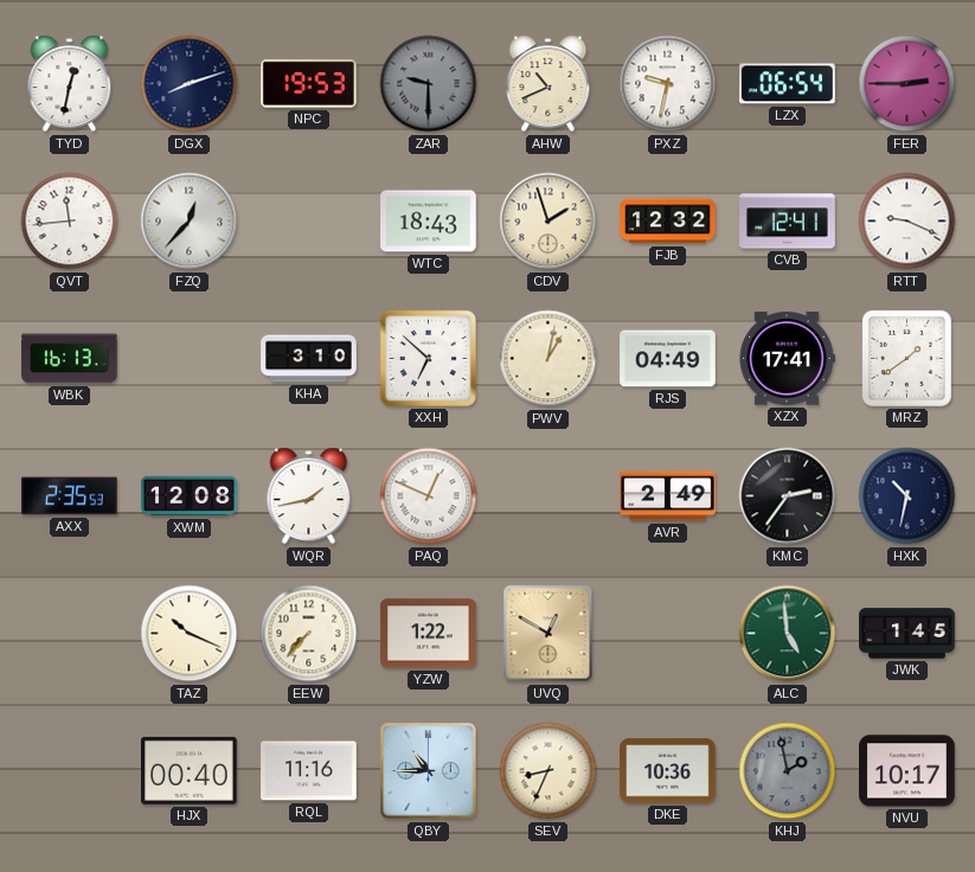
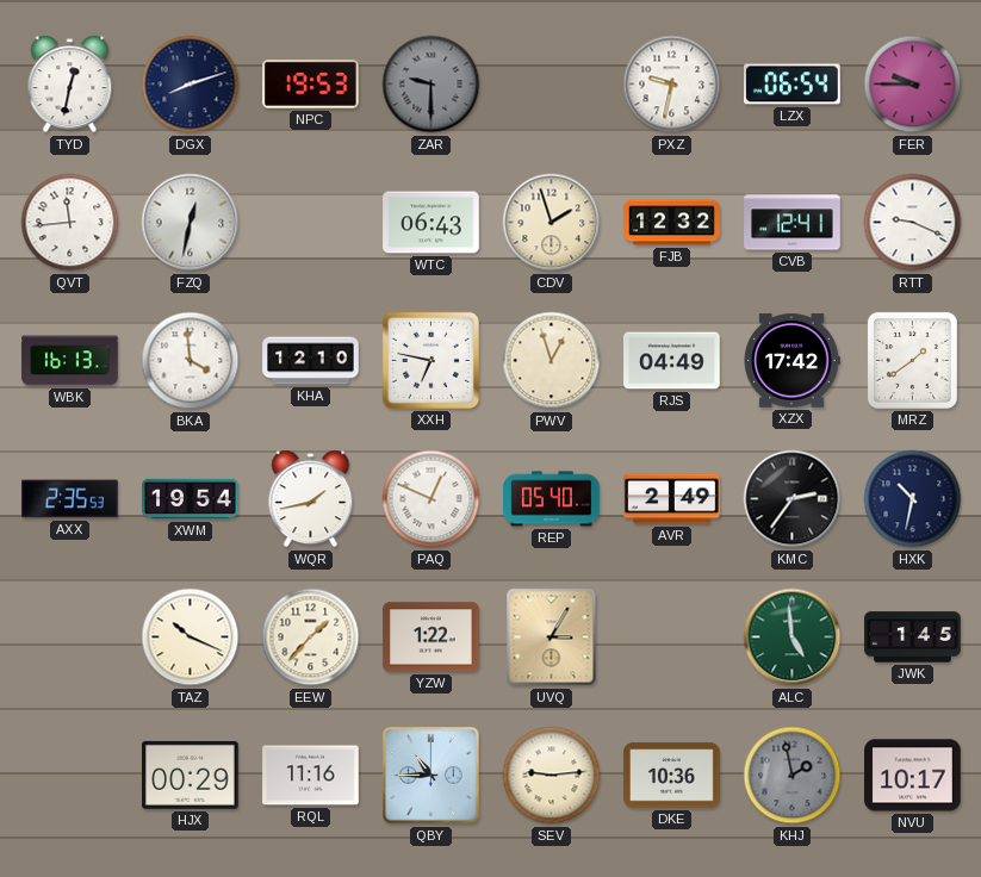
AHW: 10:41 -> none (549, 84)
FER: 2:45 -> 9:45 (913, 85)
FZQ: 12:37 -> 12:32 (191, 223)
WTC: 18:43 -> 06:43 (431, 223)
BKA: none -> 3:59 (191, 361)
KHA: 3:10 -> 12:10 (311, 361)
XXH: 6:52 -> 6:47 (430, 360)
PWV: 1:02 -> 12:57 (552, 361)
XZX: 17:41 -> 17:42 (791, 361)
XWM: 12:08 -> 19:54 (191, 499)
REP: none -> 05:40 (552, 499)
EEW: 7:37 -> 1:37 (311, 637)
UVQ: 12:50 -> 3:05 (552, 637)
HJX: 00:40 -> 00:29 (191, 775)
SEV: 8:34 -> 9:14 (552, 776)
